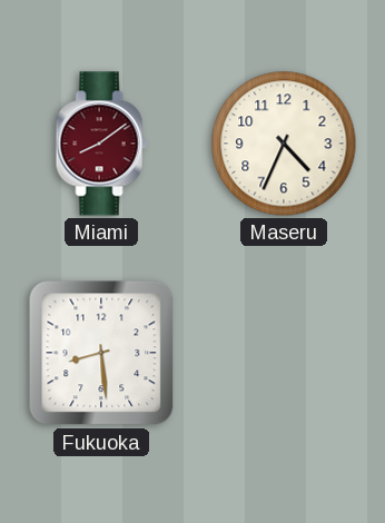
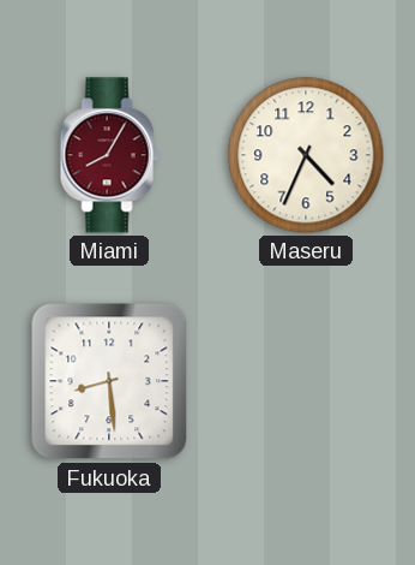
Miami: 8:09 -> 8:05 (109, 155)
